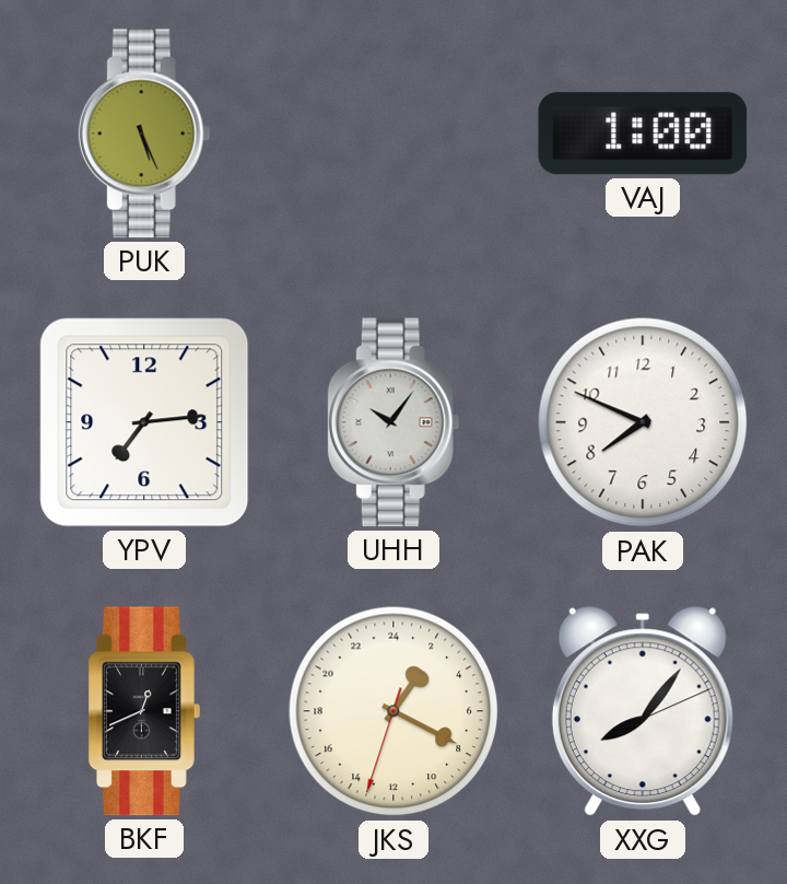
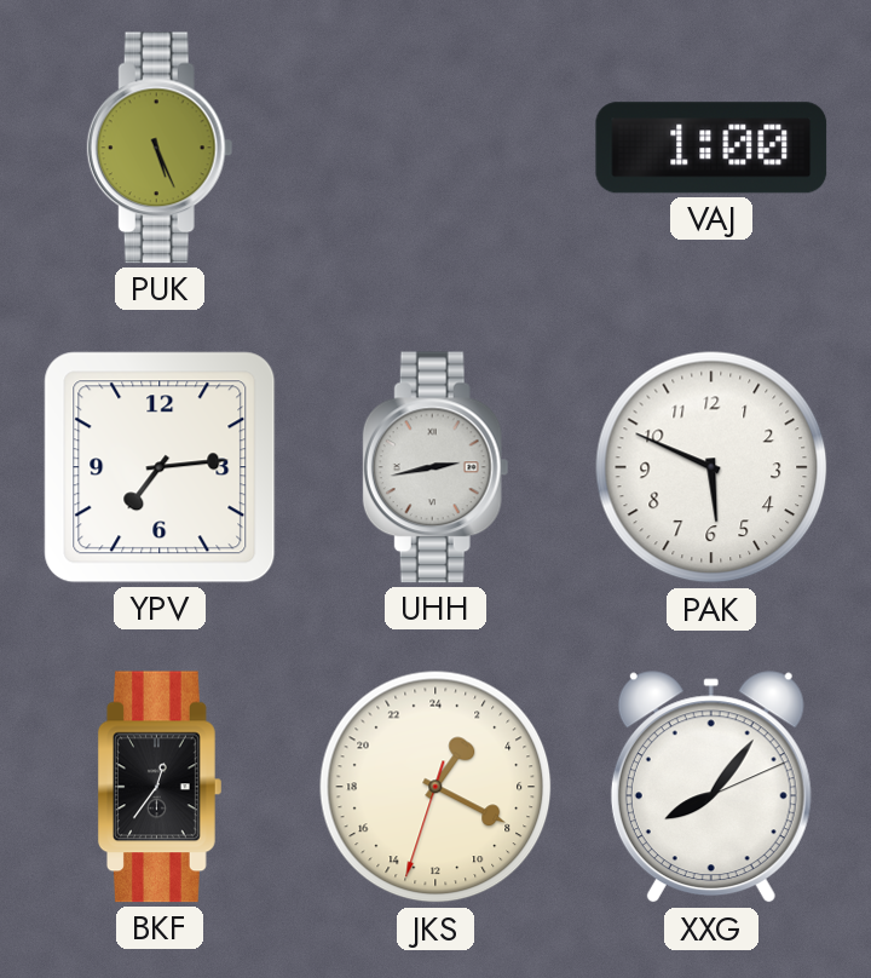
UHH: 10:06 -> 2:43 (435, 467)
PAK: 7:49 -> 5:49 (711, 467)
BKF: 12:41 -> 12:36 (160, 787)
